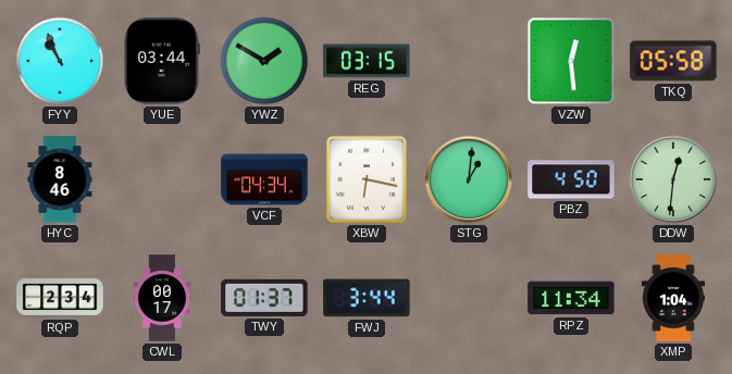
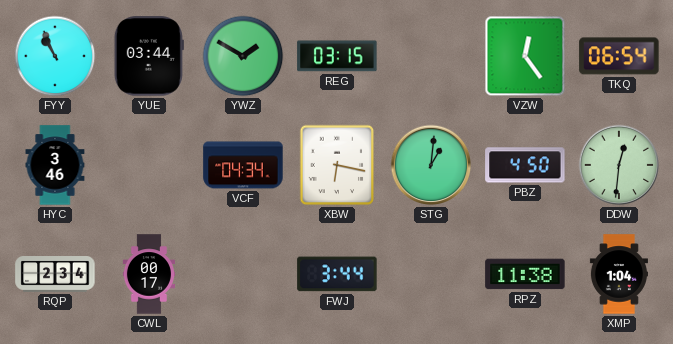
VZW: 12:29 -> 12:24 (525, 56)
TKQ: 05:58 -> 06:54 (619, 56)
HYC: 8:46 -> 3:46 (55, 165)
TWY: 01:37 -> none (264, 298)
RPZ: 11:34 -> 11:38 (525, 274)
